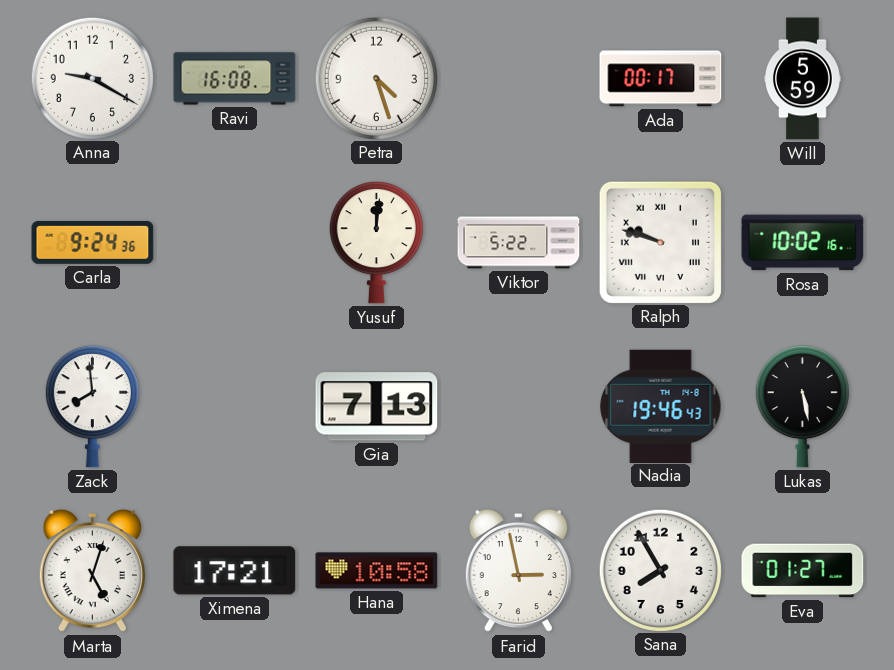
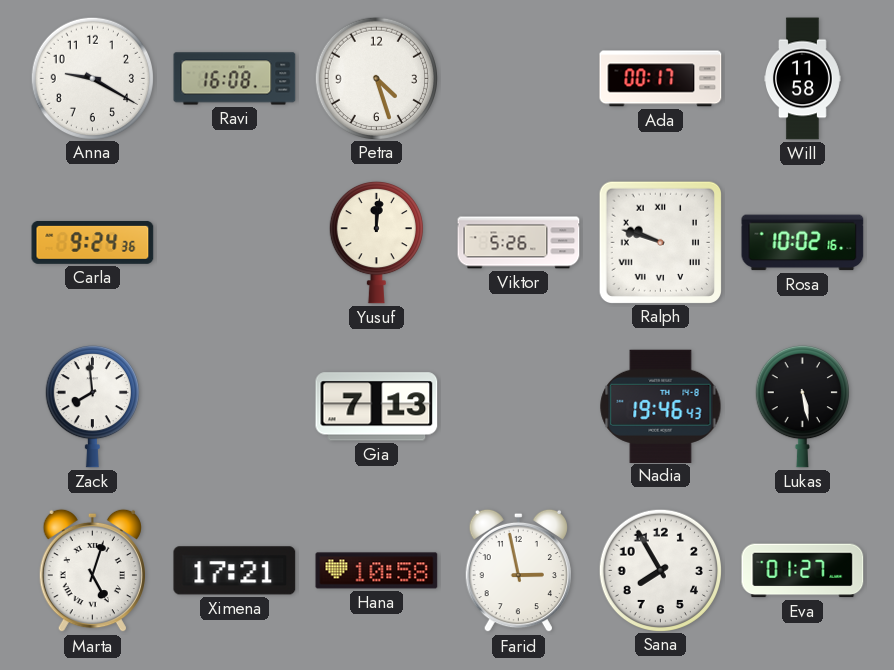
Will: 5:59 -> 11:58 (803, 79)
Viktor: 5:22 -> 5:26 (519, 243)
